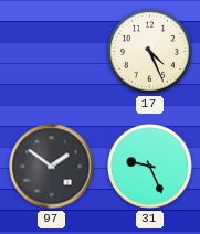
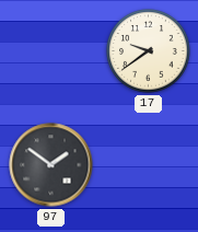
17: 4:26 -> 9:39 (149, 51)
31: 9:26 -> none (150, 167)
